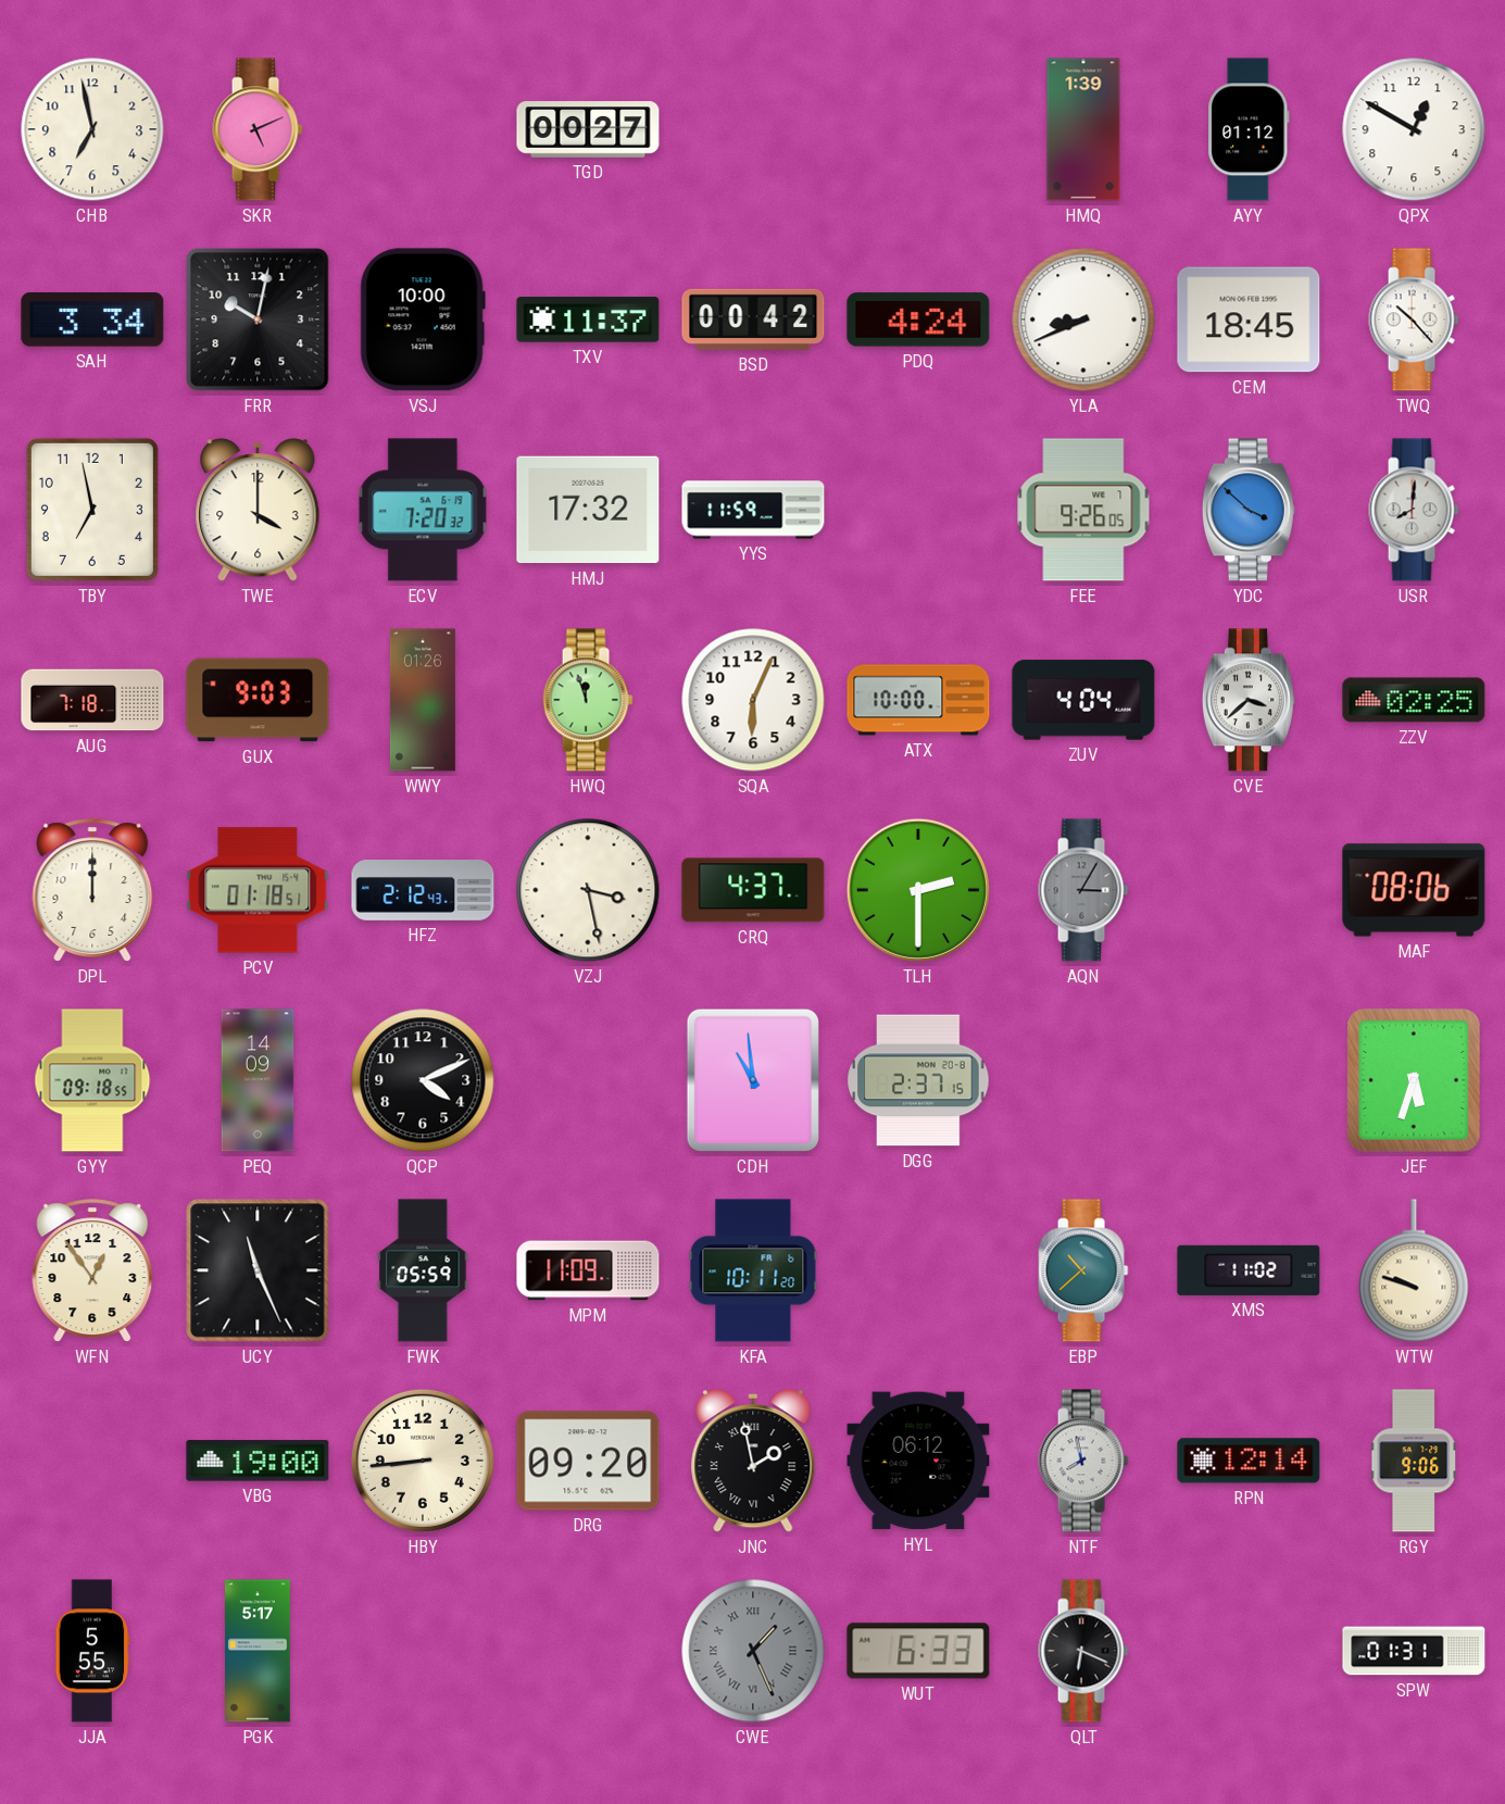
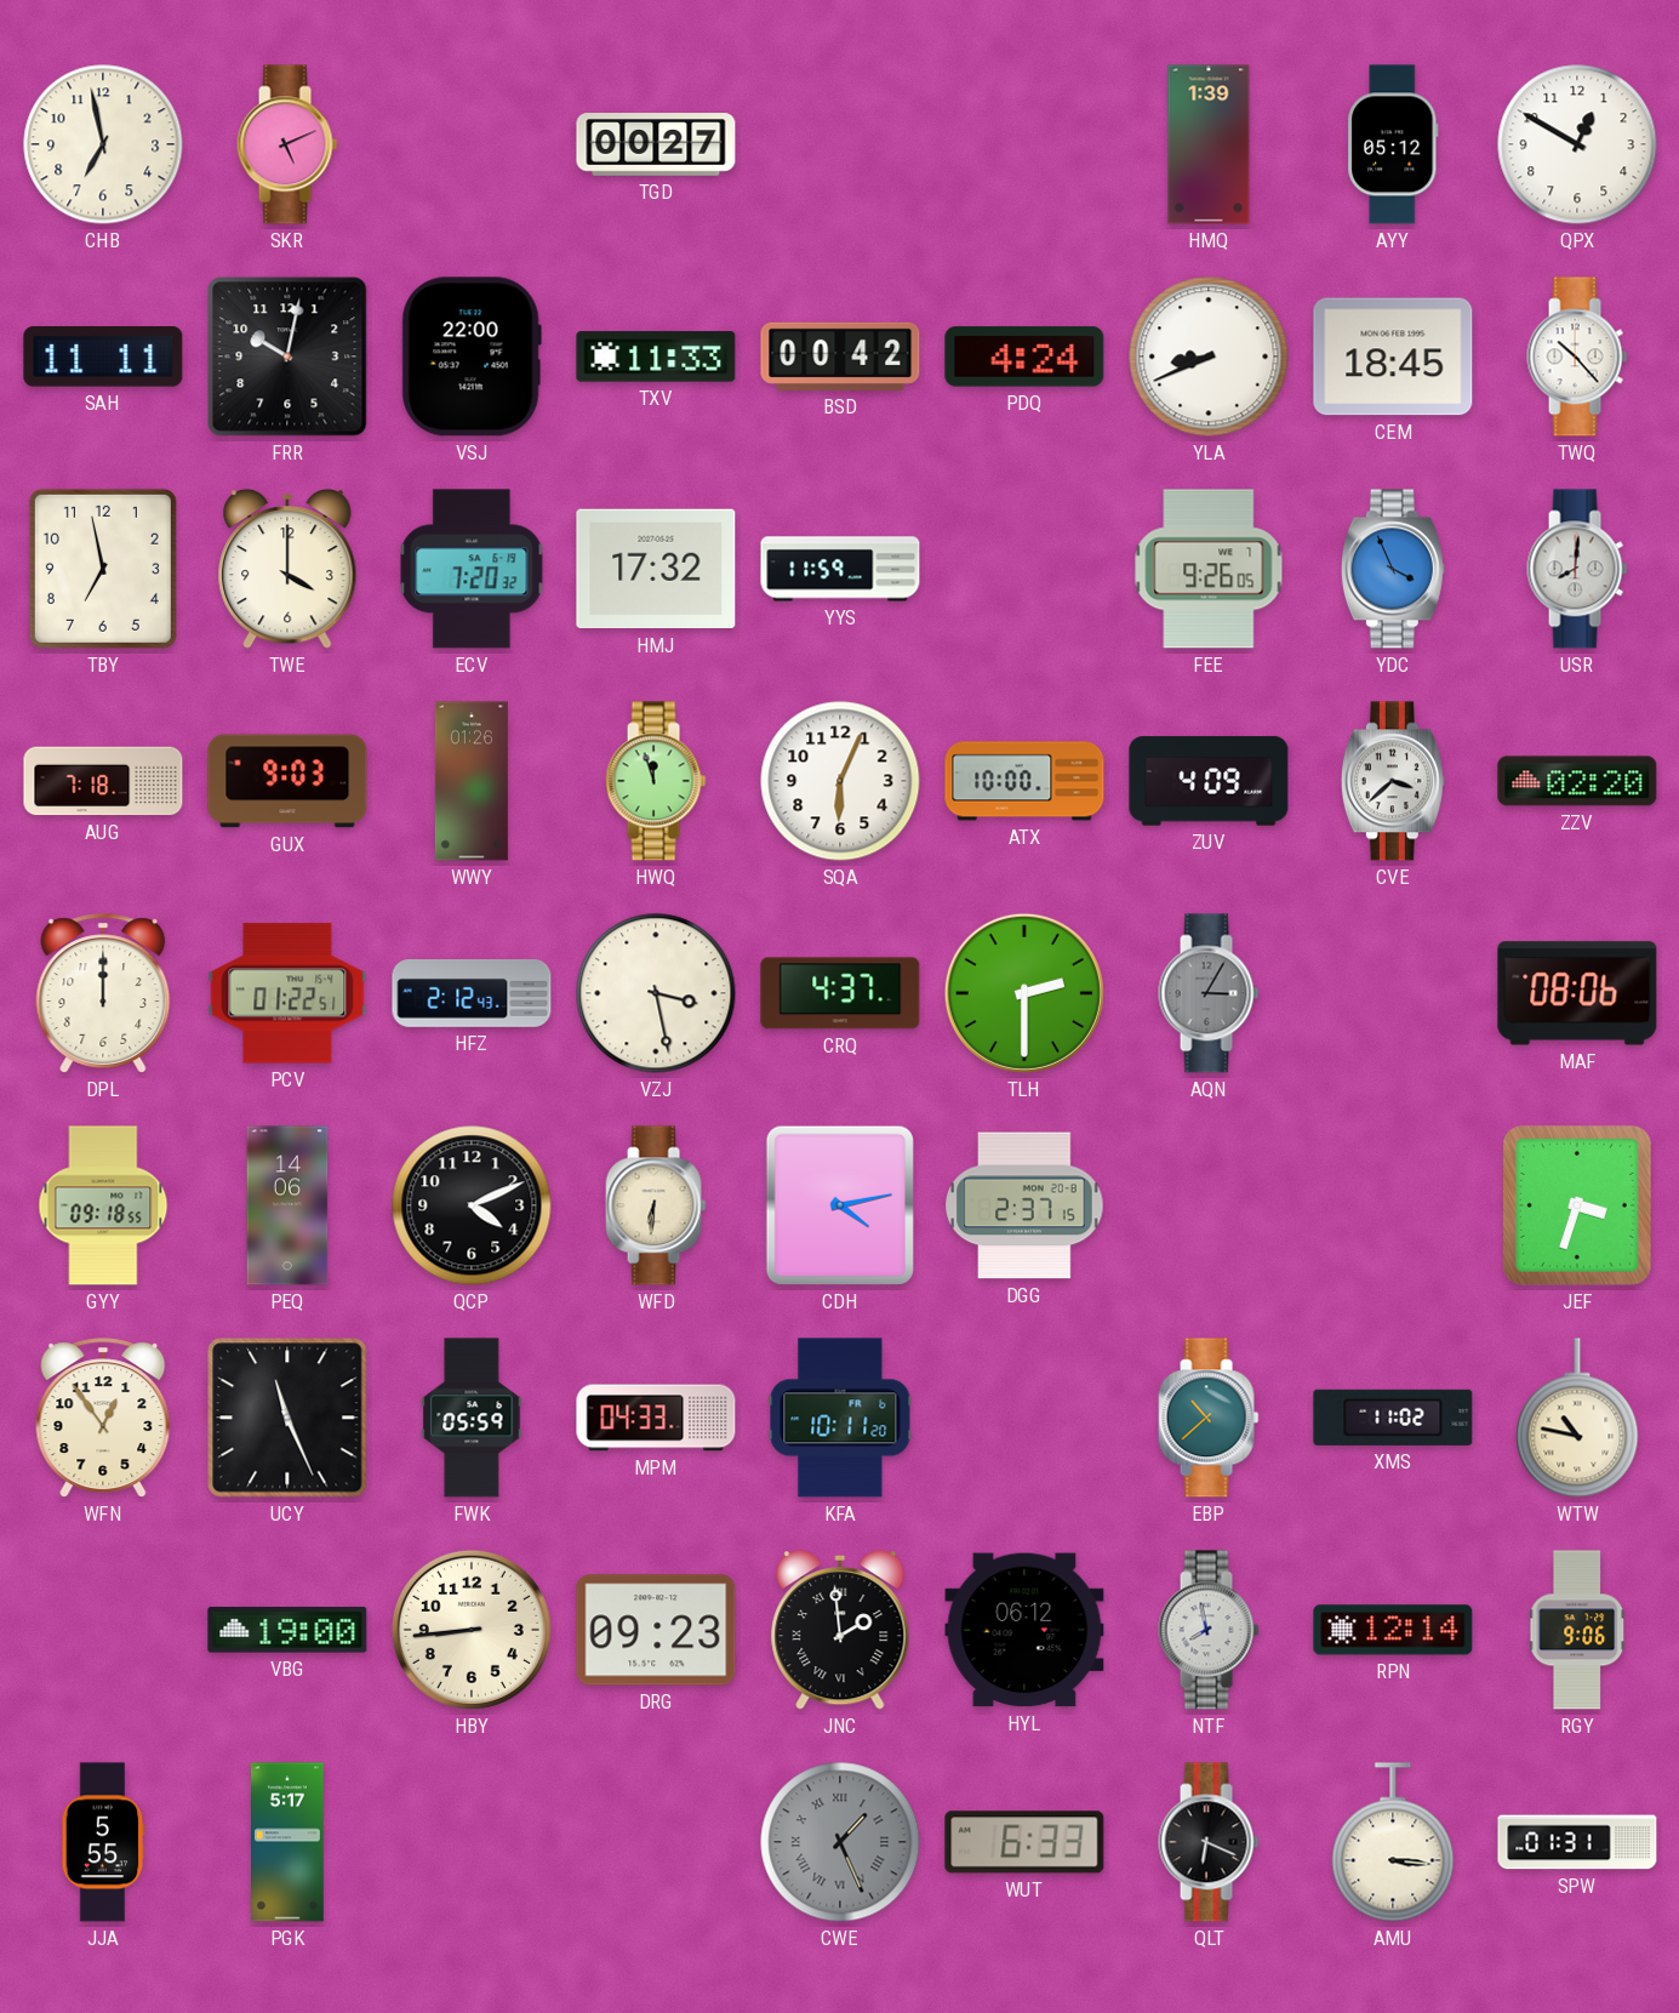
AYY: 01:12 -> 05:12 (1393, 144)
SAH: 3:34 -> 11:11 (103, 357)
VSJ: 10:00 -> 22:00 (472, 357)
TXV: 11:37 -> 11:33 (656, 357)
YDC: 3:52 -> 3:56 (1393, 569)
ZUV: 4:04 -> 4:09 (1209, 781)
ZZV: 02:25 -> 02:20 (1577, 781)
PCV: 01:18 -> 01:22 (287, 993)
PEQ: 14:09 -> 14:06 (287, 1205)
WFD: none -> 6:31 (656, 1205)
CDH: 10:59 -> 4:13 (840, 1205)
JEF: 5:33 -> 3:33 (1578, 1207)
MPM: 11:09 -> 04:33 (656, 1418)
WTW: 9:48 -> 10:47 (1577, 1418)
DRG: 09:20 -> 09:23 (656, 1630)
JNC: 1:58 -> 1:59 (840, 1630)
AMU: none -> 3:16 (1393, 1842)
